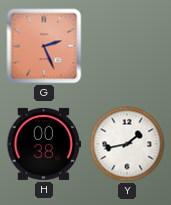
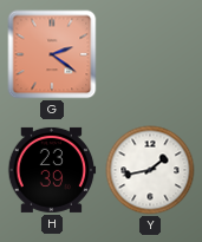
G: 2:26 -> 2:21 (52, 54)
H: 00:38 -> 23:39 (52, 170)
